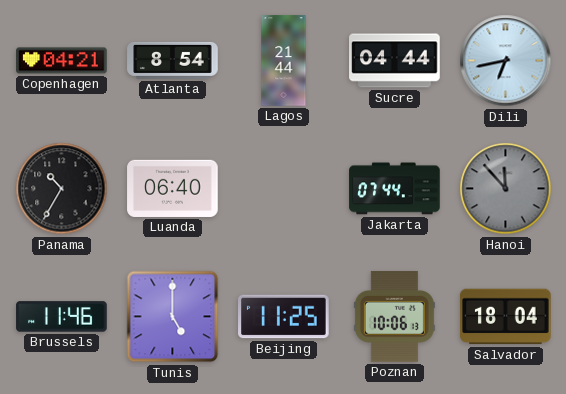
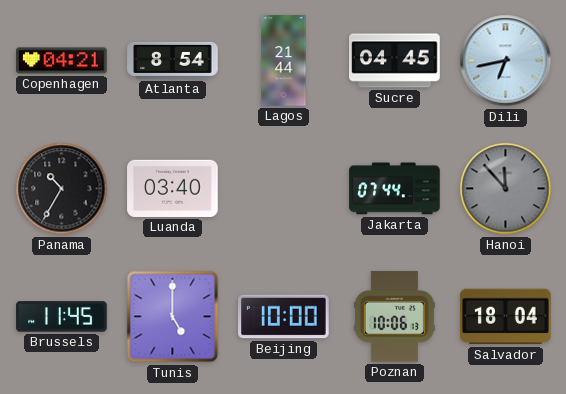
Sucre: 04:44 -> 04:45 (395, 61)
Luanda: 06:40 -> 03:40 (173, 188)
Brussels: 11:46 -> 11:45 (62, 317)
Beijing: 11:25 -> 10:00 (284, 317)
